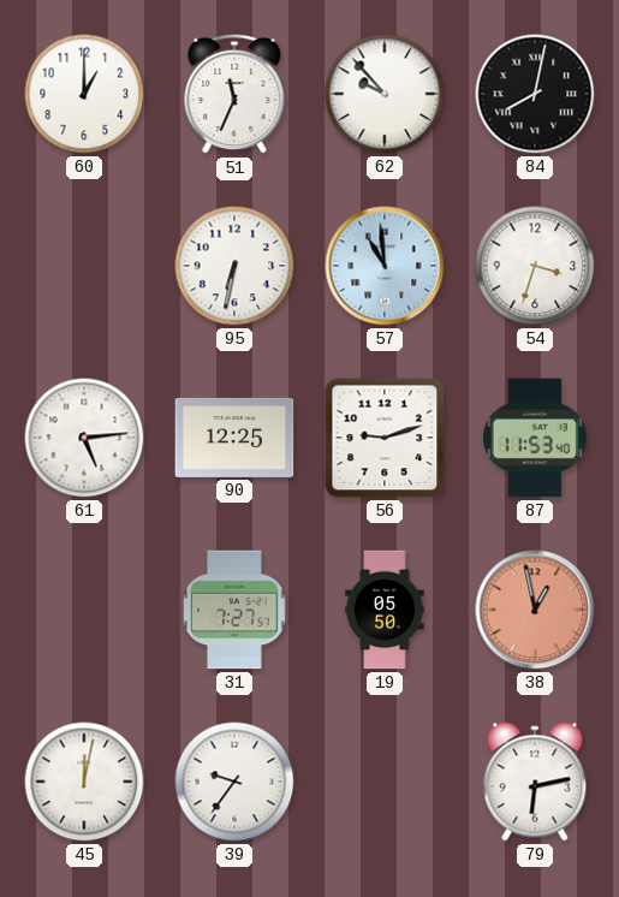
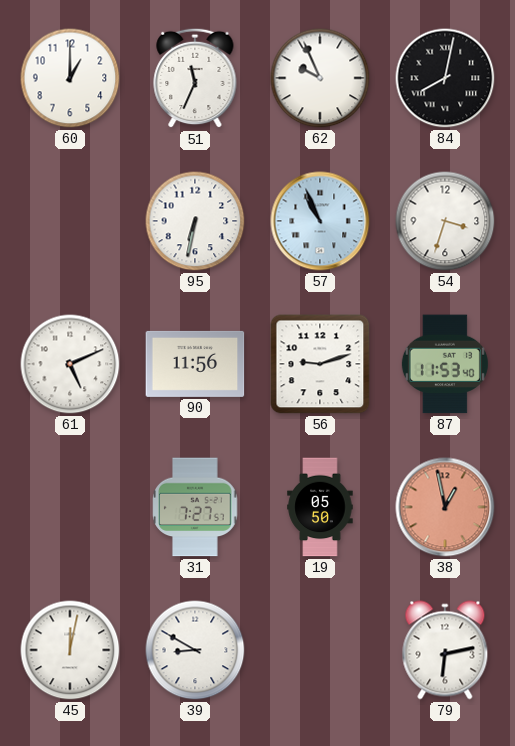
62: 9:53 -> 9:56 (320, 78)
57: 10:59 -> 10:56 (320, 221)
61: 5:14 -> 5:11 (70, 364)
90: 12:25 -> 11:56 (195, 364)
39: 9:36 -> 8:50 (195, 650)
